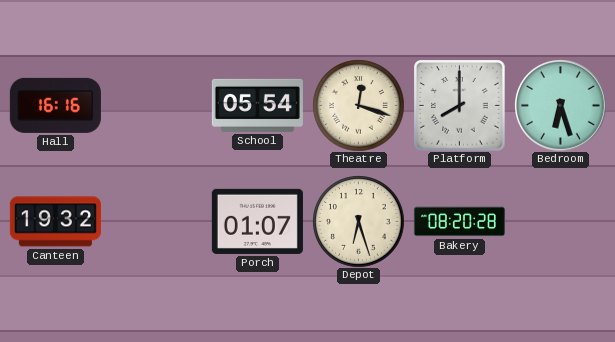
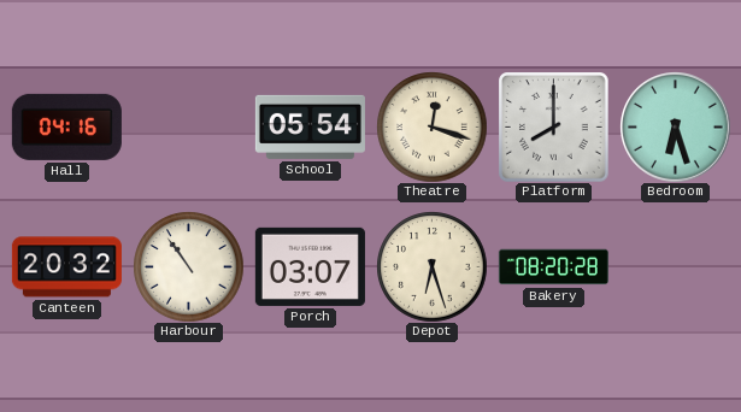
Hall: 16:16 -> 04:16 (66, 126)
Canteen: 19:32 -> 20:32 (66, 267)
Harbour: none -> 10:54 (188, 266)
Porch: 01:07 -> 03:07 (310, 266)
